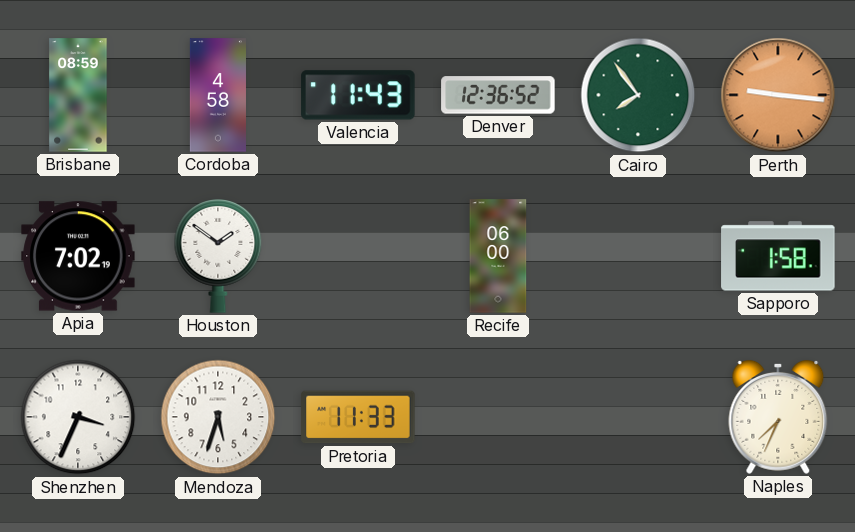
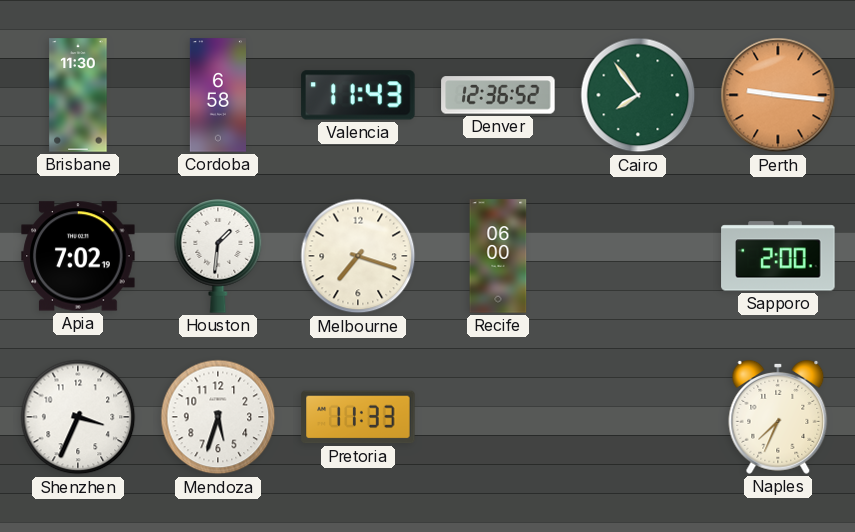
Brisbane: 08:59 -> 11:30 (78, 95)
Cordoba: 4:58 -> 6:58 (218, 95)
Houston: 1:51 -> 1:31 (218, 257)
Melbourne: none -> 7:18 (358, 256)
Sapporo: 1:58 -> 2:00 (778, 256)
